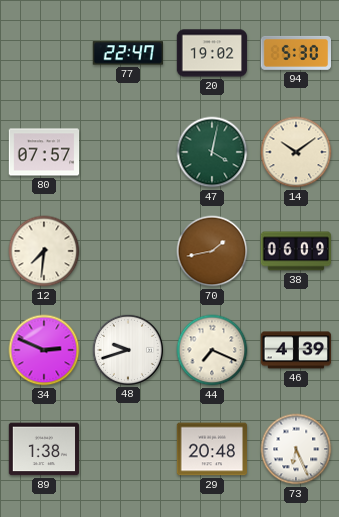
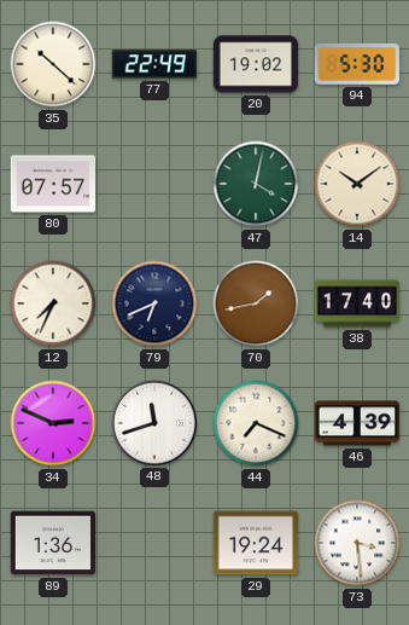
35: none -> 10:22 (53, 64)
77: 22:47 -> 22:49 (153, 64)
12: 7:31 -> 7:34 (53, 303)
79: none -> 6:41 (154, 303)
38: 06:09 -> 17:40 (357, 303)
48: 9:42 -> 11:42 (153, 422)
89: 1:38 -> 1:36 (53, 543)
29: 20:48 -> 19:24 (256, 543)
73: 6:26 -> 3:29 (357, 543)
